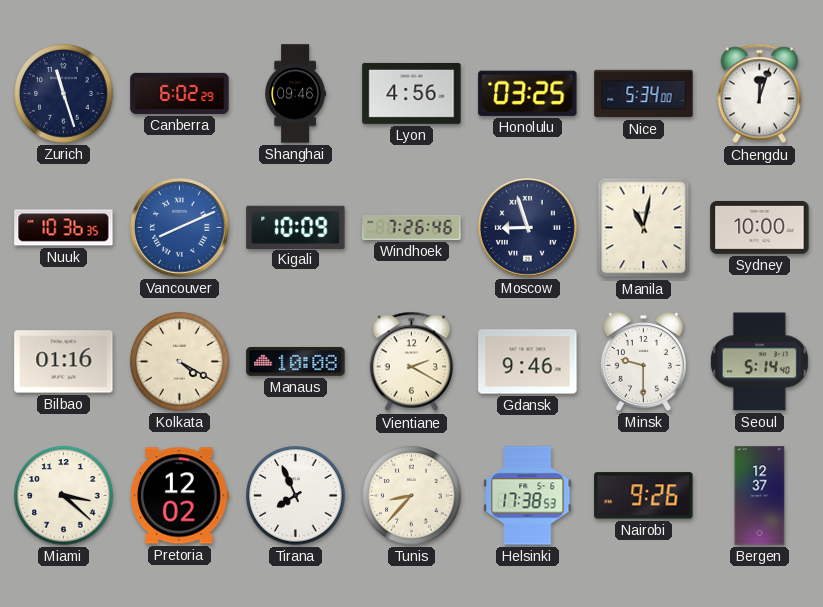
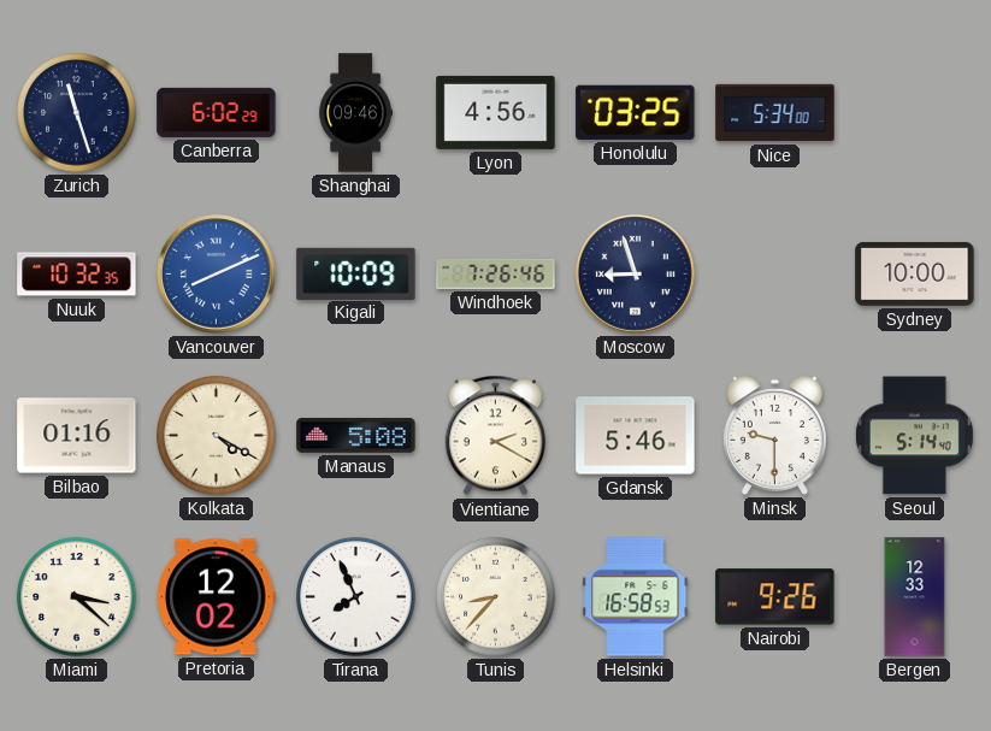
Chengdu: 12:03 -> none (760, 94)
Nuuk: 10:36 -> 10:32 (77, 275)
Manila: 11:02 -> none (644, 228)
Manaus: 10:08 -> 5:08 (356, 435)
Gdansk: 9:46 -> 5:46 (636, 436)
Helsinki: 17:38 -> 16:58 (636, 597)
Bergen: 12:37 -> 12:33 (915, 597)
